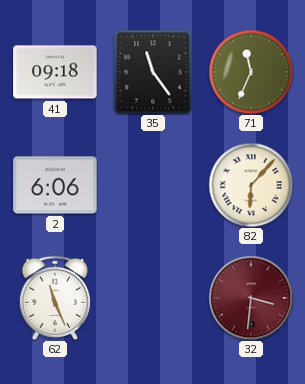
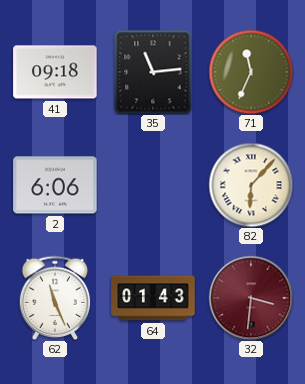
35: 11:24 -> 11:14 (153, 72)
64: none -> 01:43 (153, 298)
